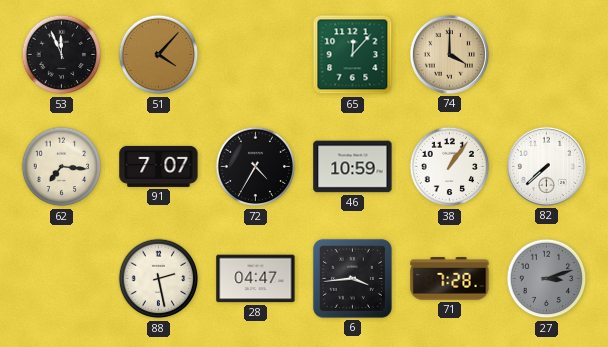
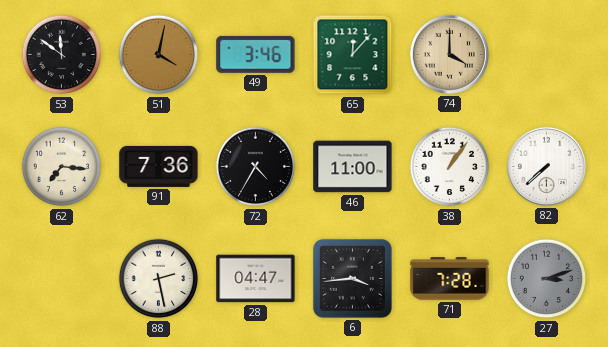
53: 11:56 -> 11:51 (62, 55)
51: 4:07 -> 4:02 (159, 55)
49: none -> 3:46 (256, 54)
91: 7:07 -> 7:36 (159, 166)
46: 10:59 -> 11:00 (353, 167)
